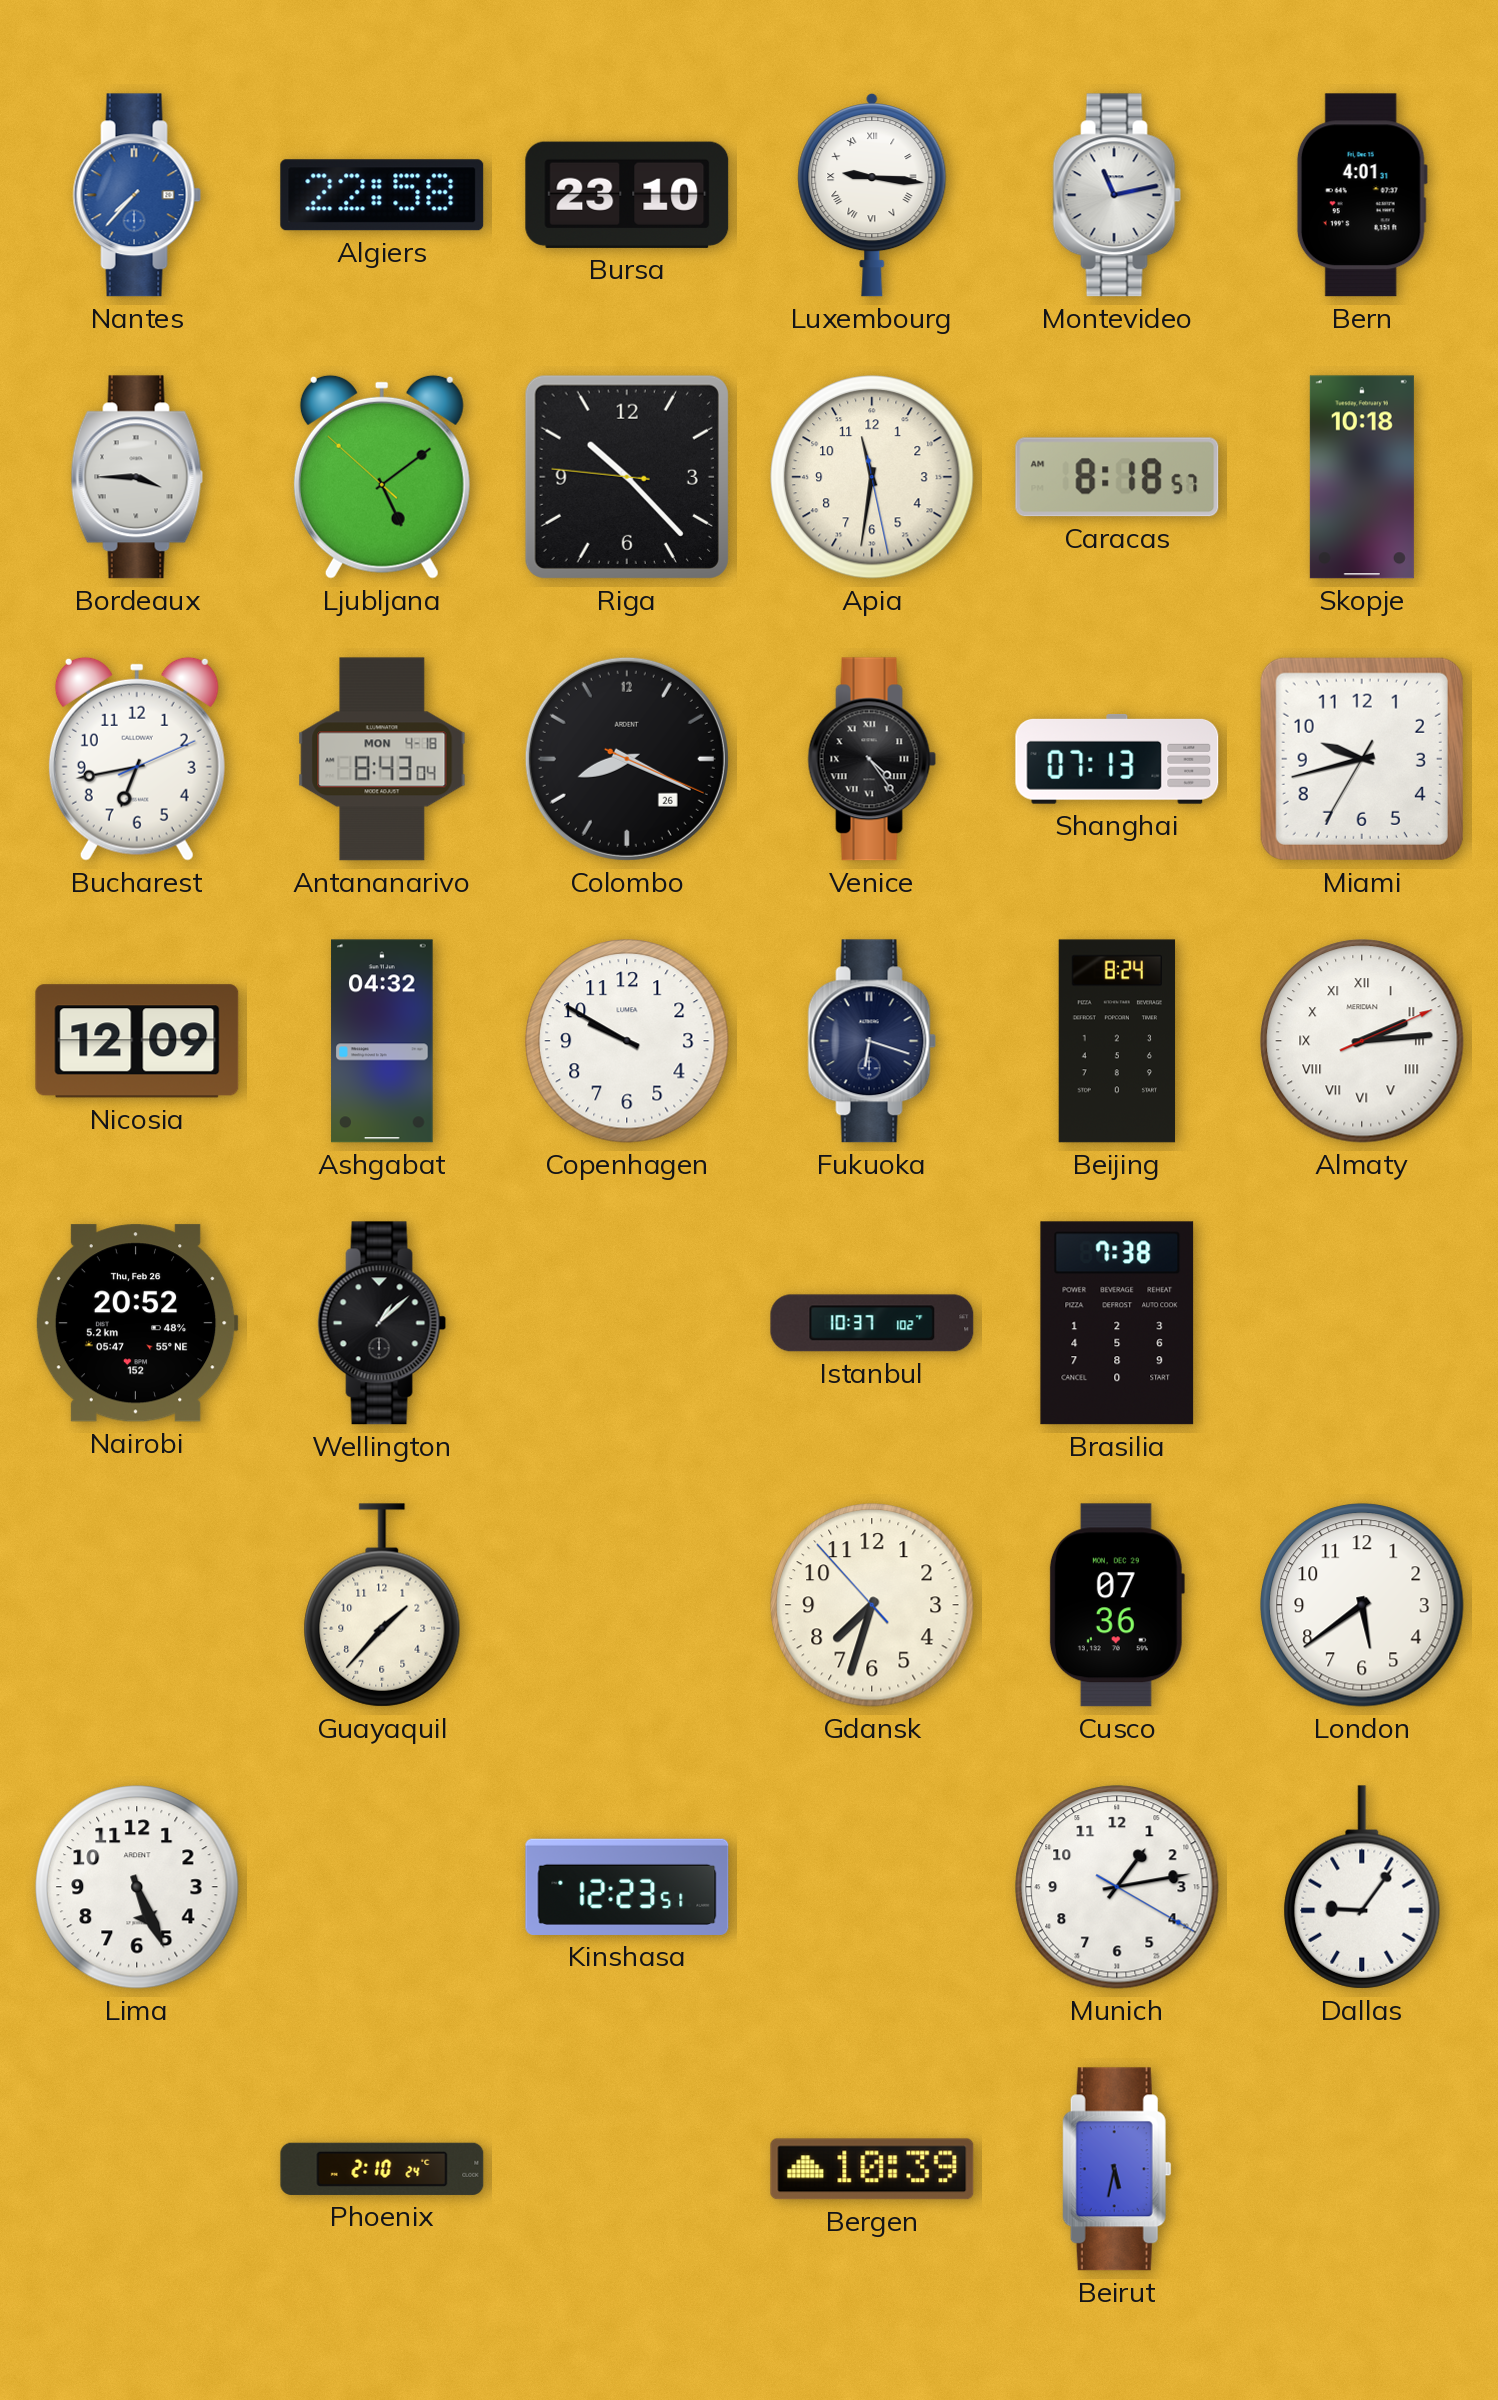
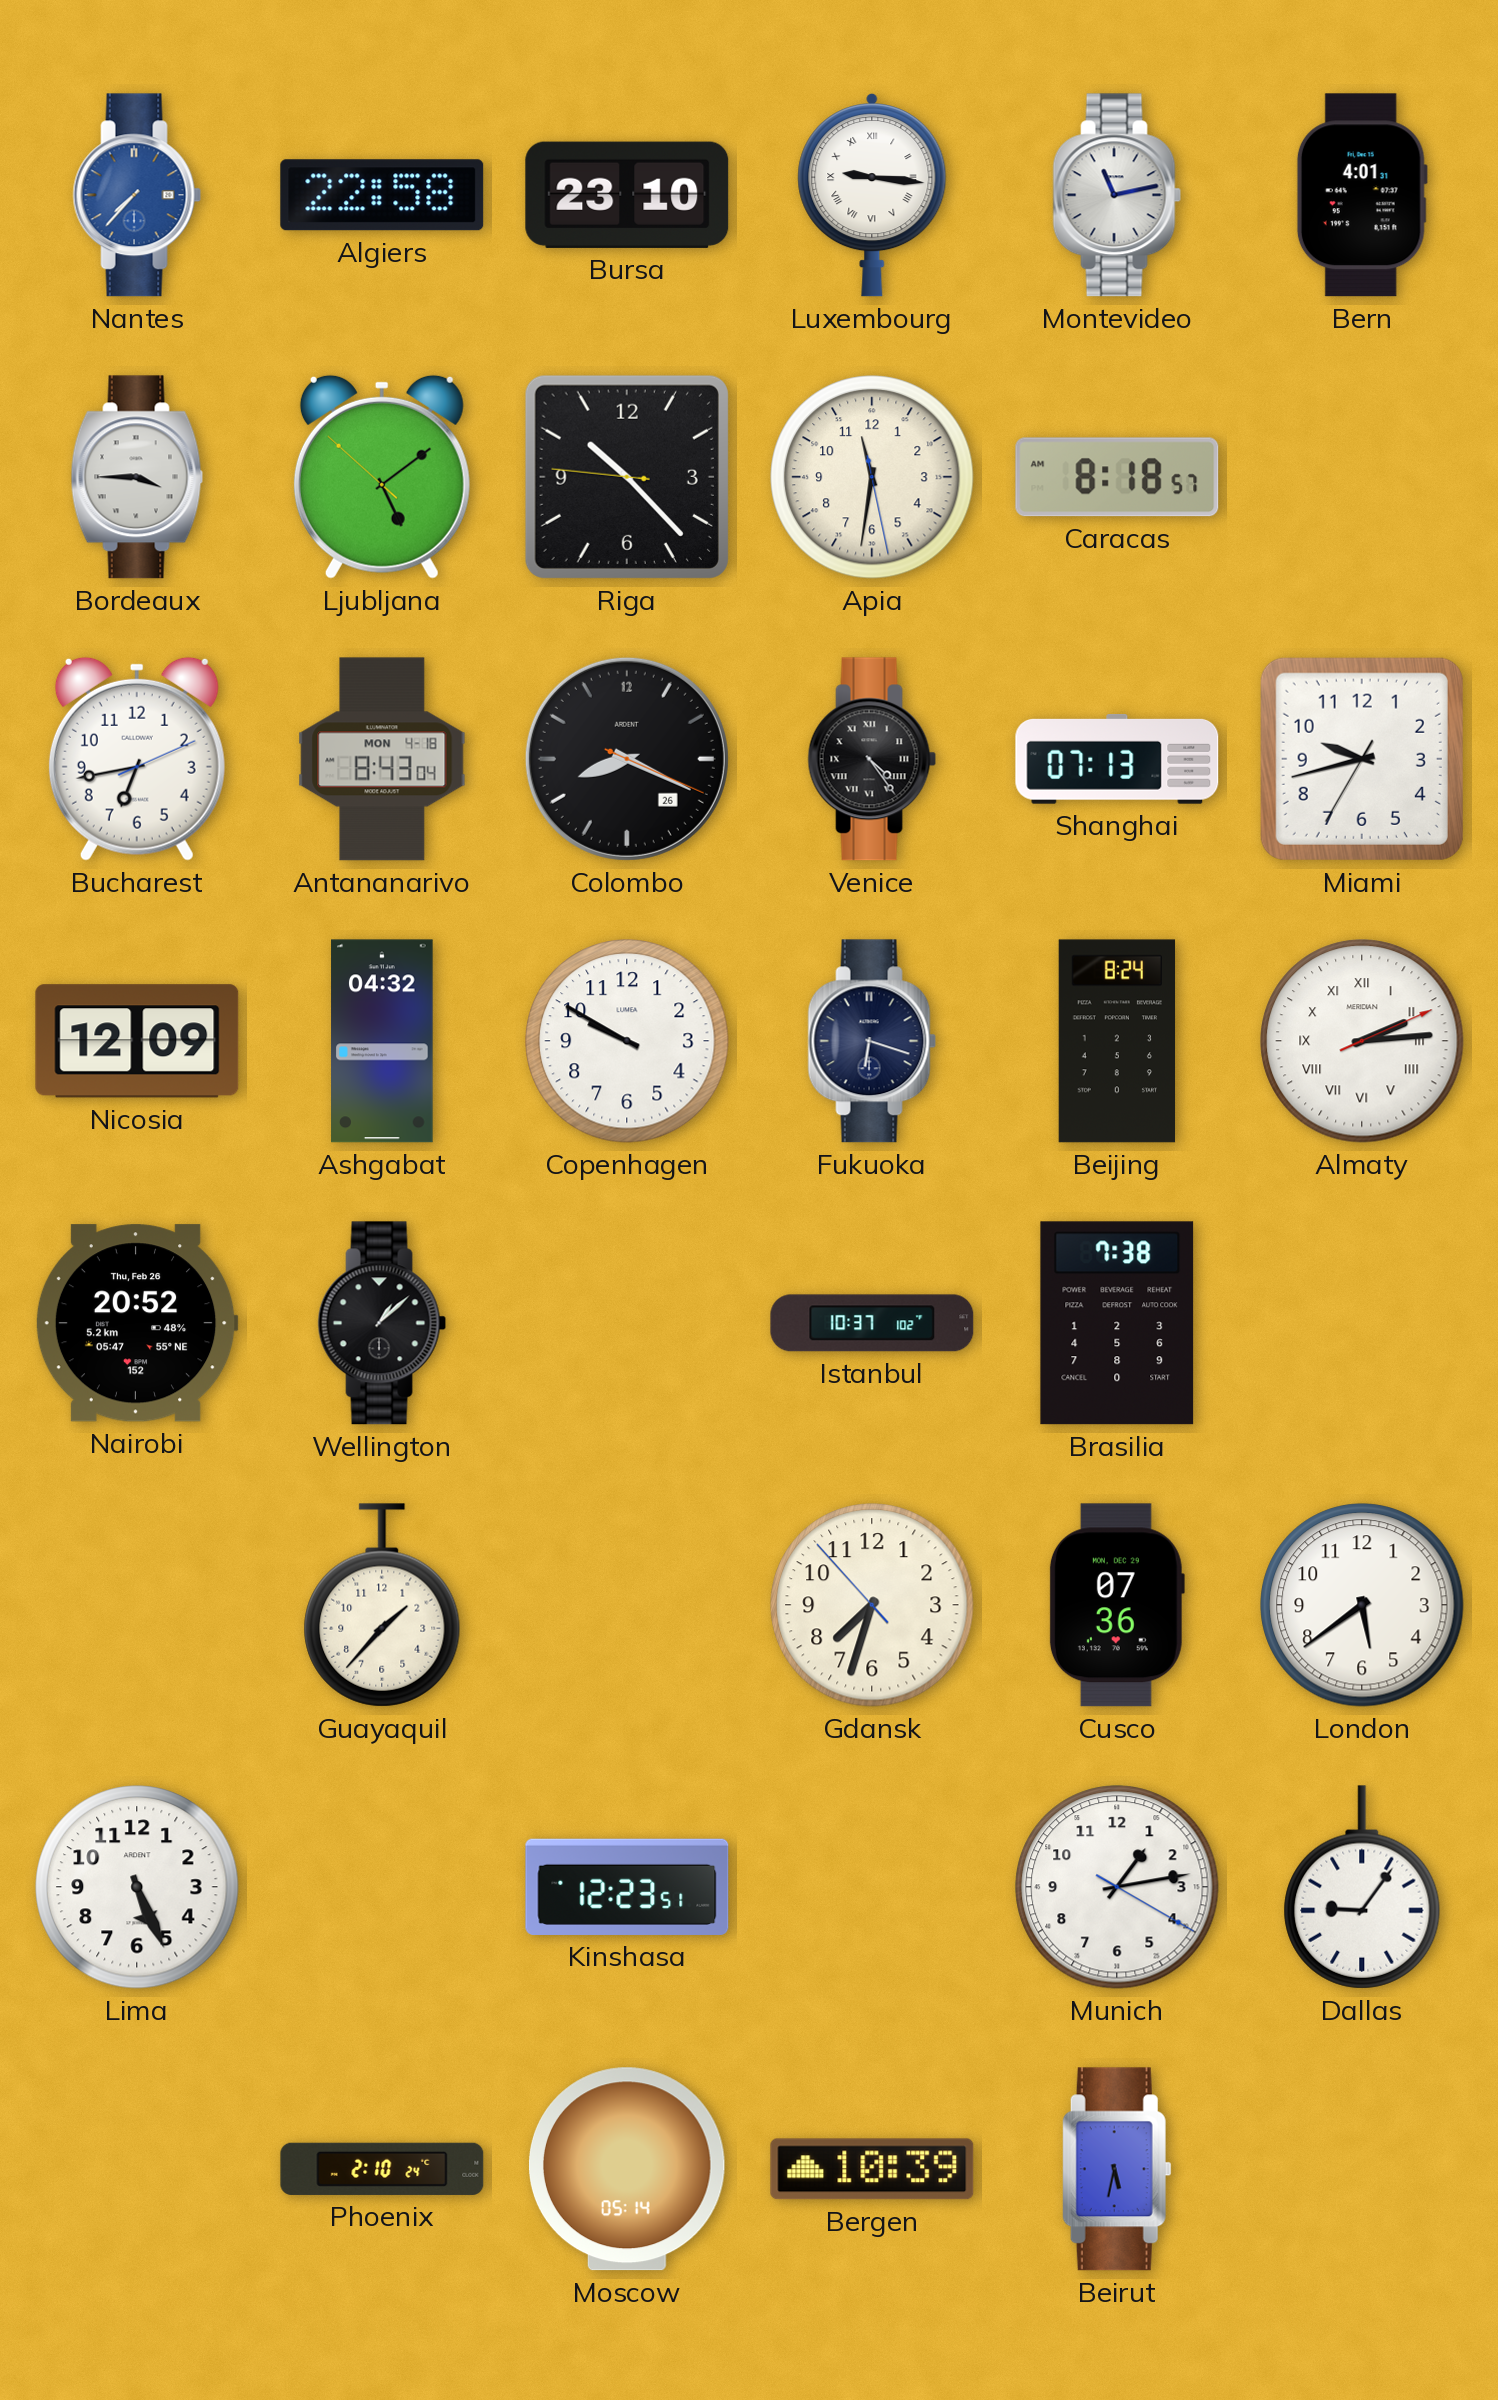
Skopje: 10:18 -> none (1362, 477)
Moscow: none -> 05:14 (627, 2169)
